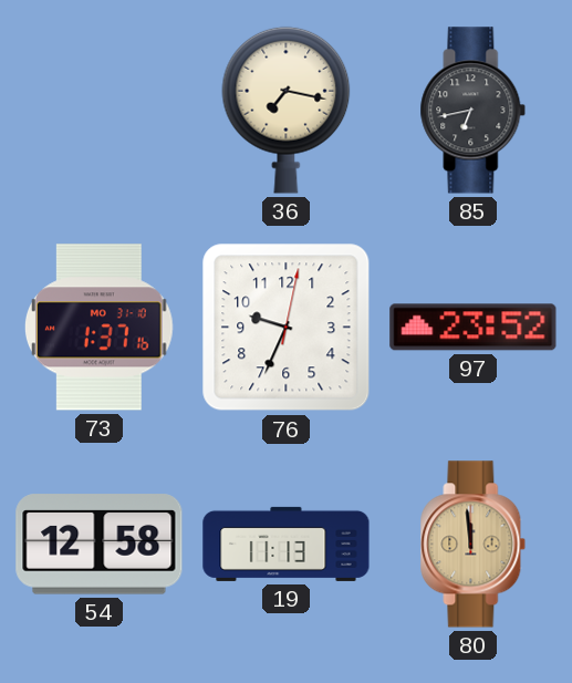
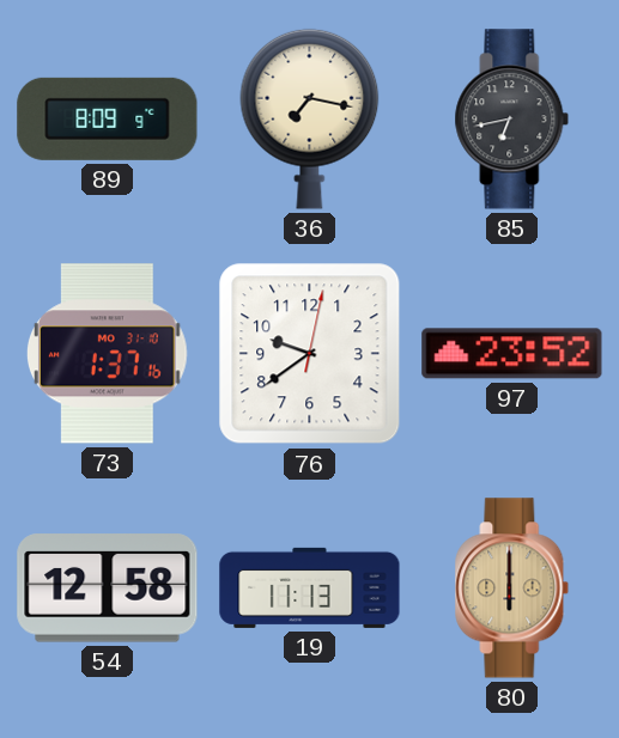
89: none -> 8:09 (108, 118)
76: 9:34 -> 9:39 (310, 354)
80: 11:59 -> 6:00 (512, 588)
